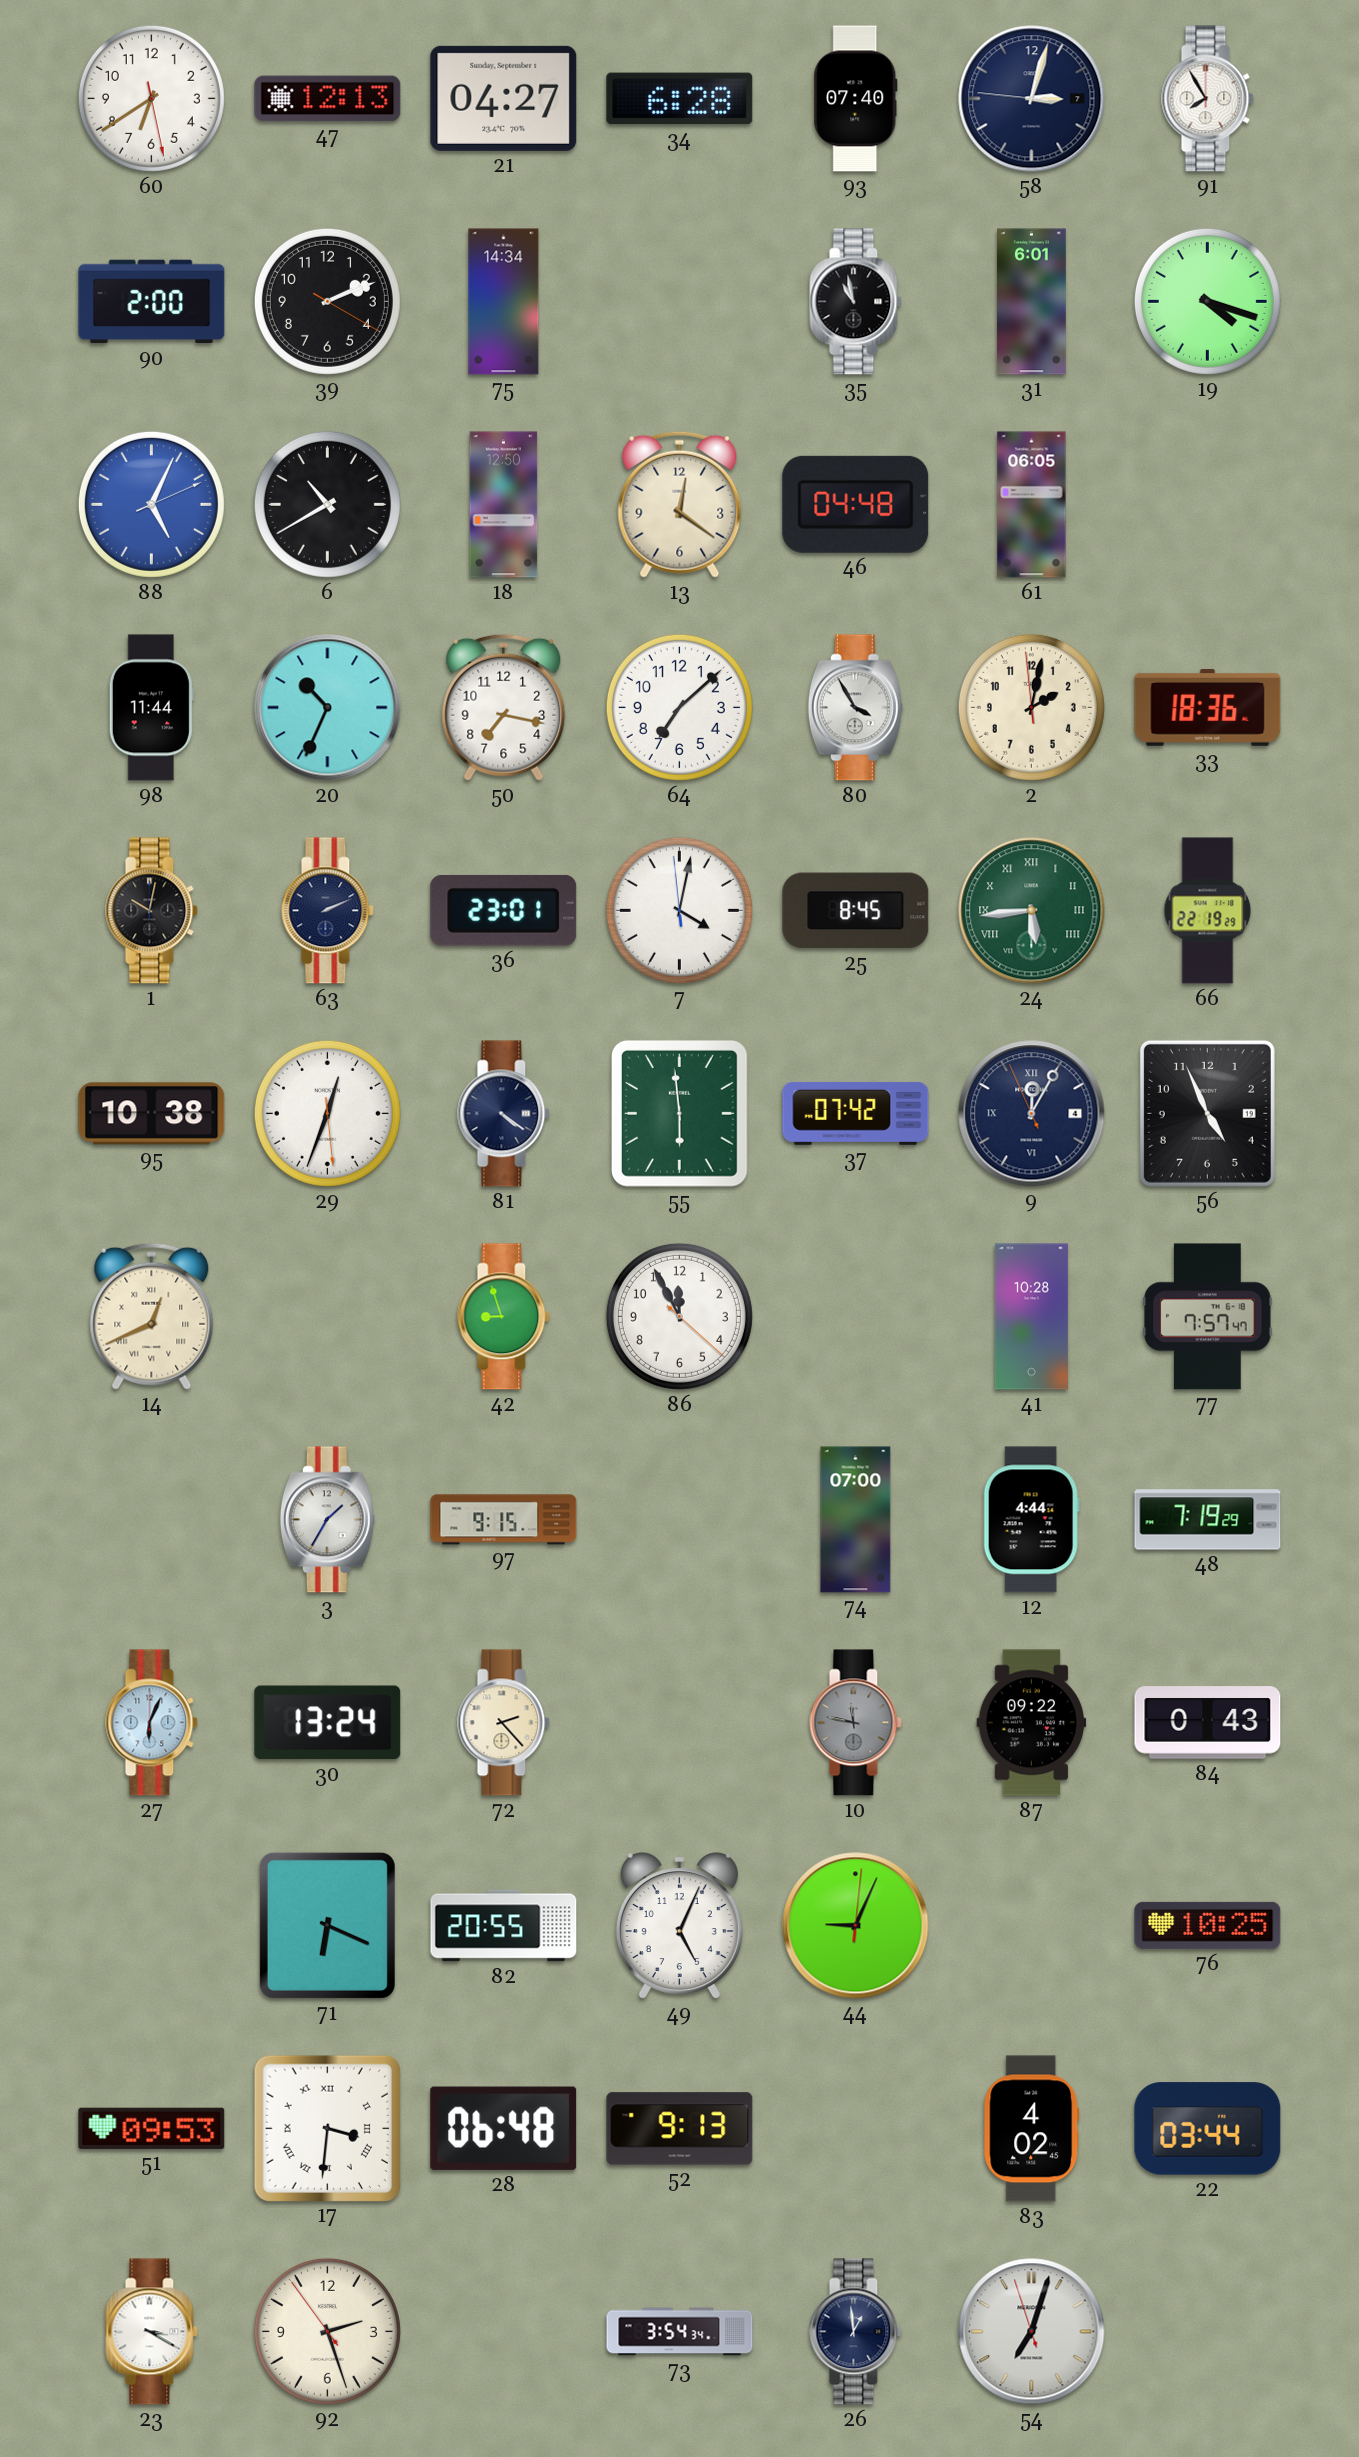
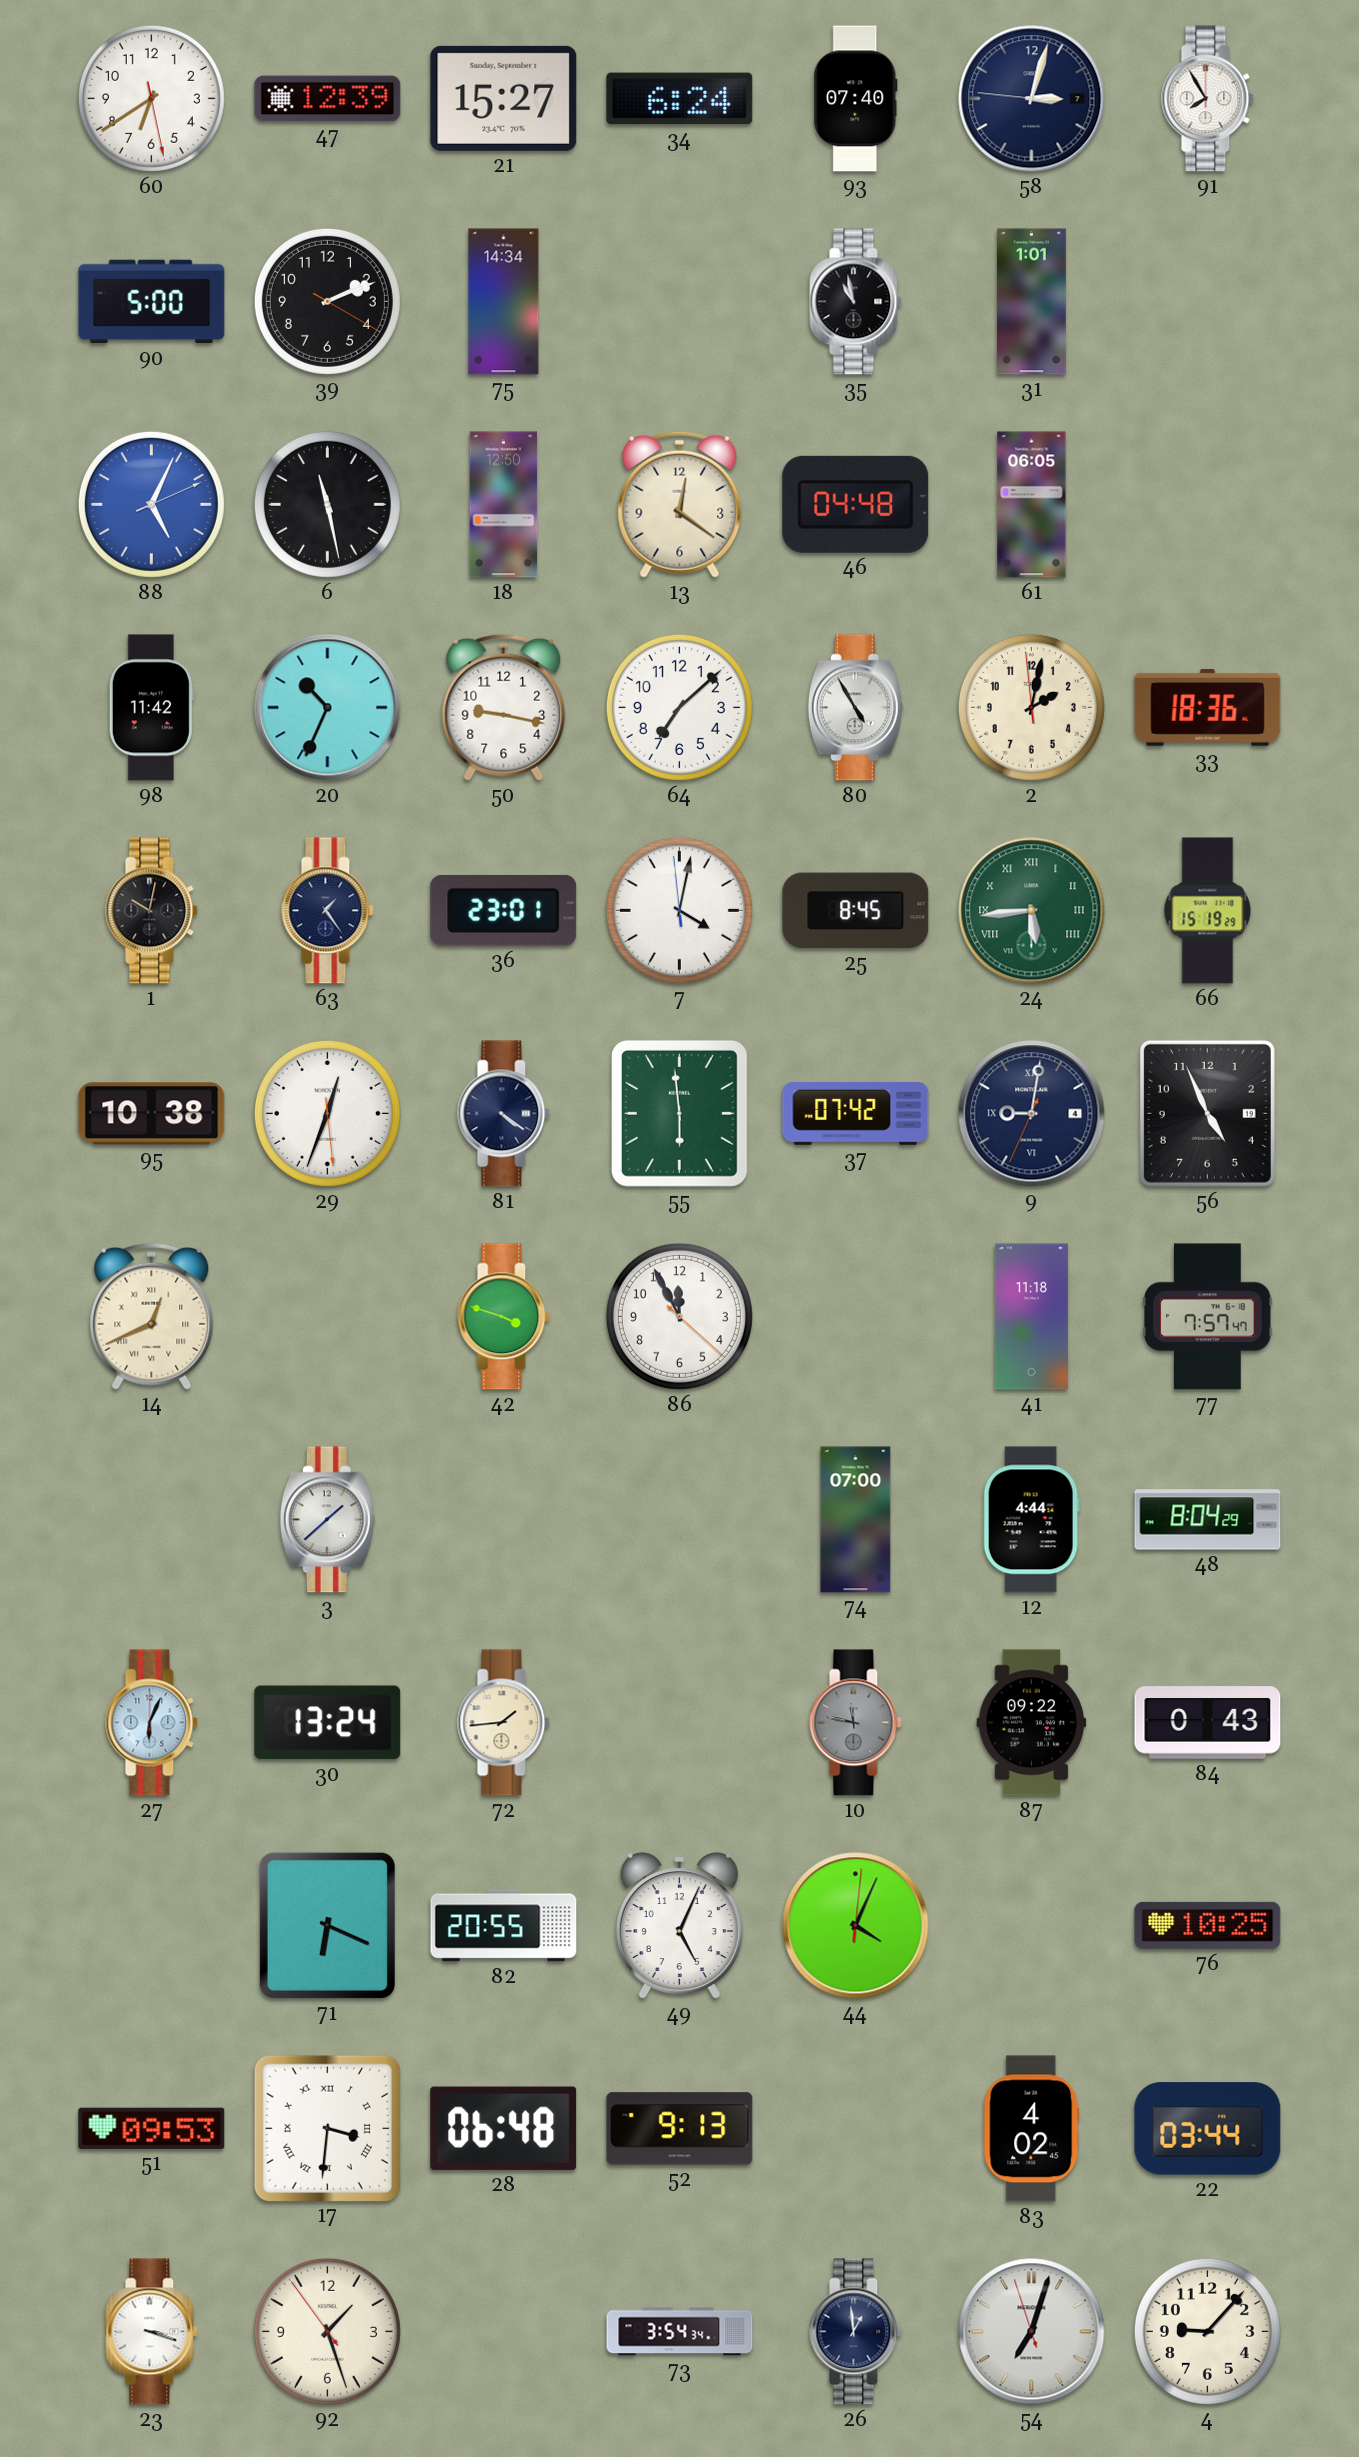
47: 12:13 -> 12:39 (328, 99)
21: 04:27 -> 15:27 (504, 98)
34: 6:28 -> 6:24 (680, 99)
90: 2:00 -> 5:00 (152, 302)
31: 6:01 -> 1:01 (1032, 302)
19: 4:18 -> none (1207, 301)
6: 10:40 -> 11:28 (327, 504)
98: 11:44 -> 11:42 (151, 708)
50: 7:17 -> 9:17 (504, 707)
80: 3:55 -> 4:55 (855, 708)
63: 2:11 -> 1:24 (328, 911)
66: 22:19 -> 15:19 (1208, 911)
9: 12:04 -> 9:01 (1032, 1114)
42: 8:57 -> 3:48 (504, 1317)
41: 10:28 -> 11:18 (1031, 1317)
3: 1:35 -> 1:38 (327, 1520)
97: 9:15 -> none (504, 1520)
48: 7:19 -> 8:04 (1208, 1520)
72: 2:23 -> 1:44 (504, 1723)
44: 9:04 -> 4:04 (856, 1926)
23: 3:20 -> 3:18 (152, 2332)
92: 2:26 -> 1:26 (327, 2331)
4: none -> 9:07 (1207, 2331)
